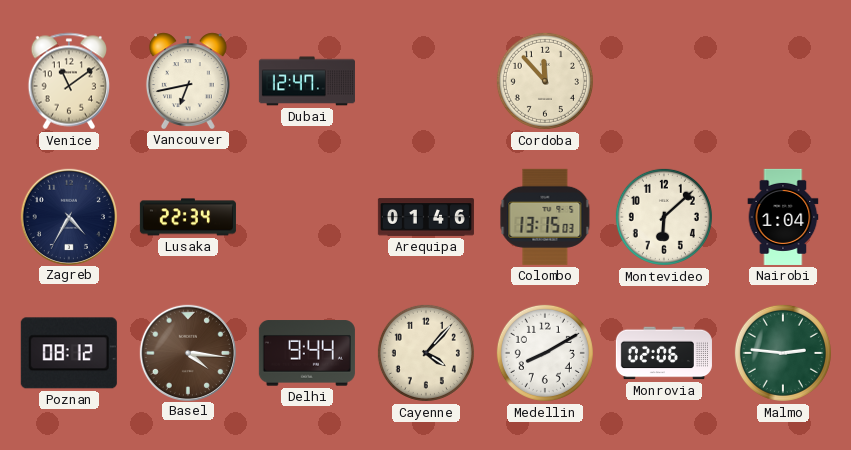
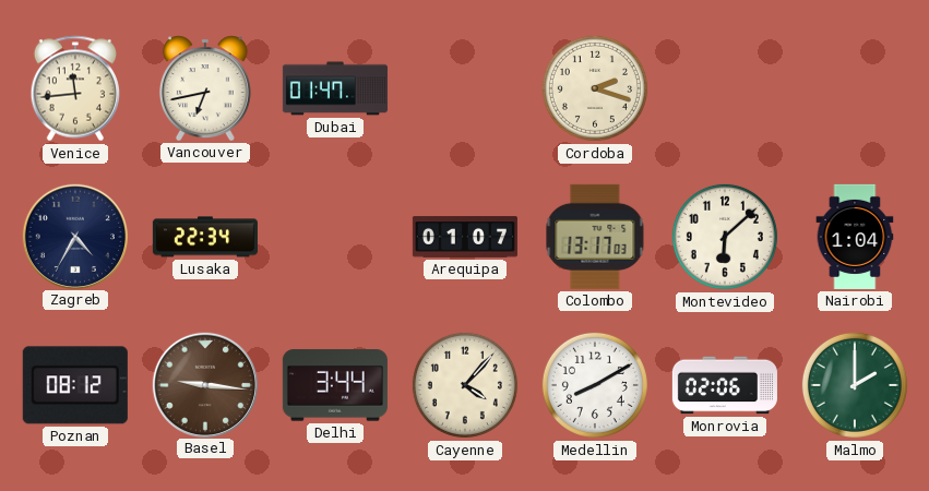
Venice: 11:09 -> 11:44 (74, 88)
Dubai: 12:47 -> 01:47 (335, 88)
Cordoba: 11:53 -> 2:18 (595, 88)
Arequipa: 01:46 -> 01:07 (465, 237)
Colombo: 13:15 -> 13:17 (595, 237)
Basel: 4:16 -> 9:16 (204, 384)
Delhi: 9:44 -> 3:44 (335, 385)
Malmo: 2:46 -> 2:00 (855, 385)
